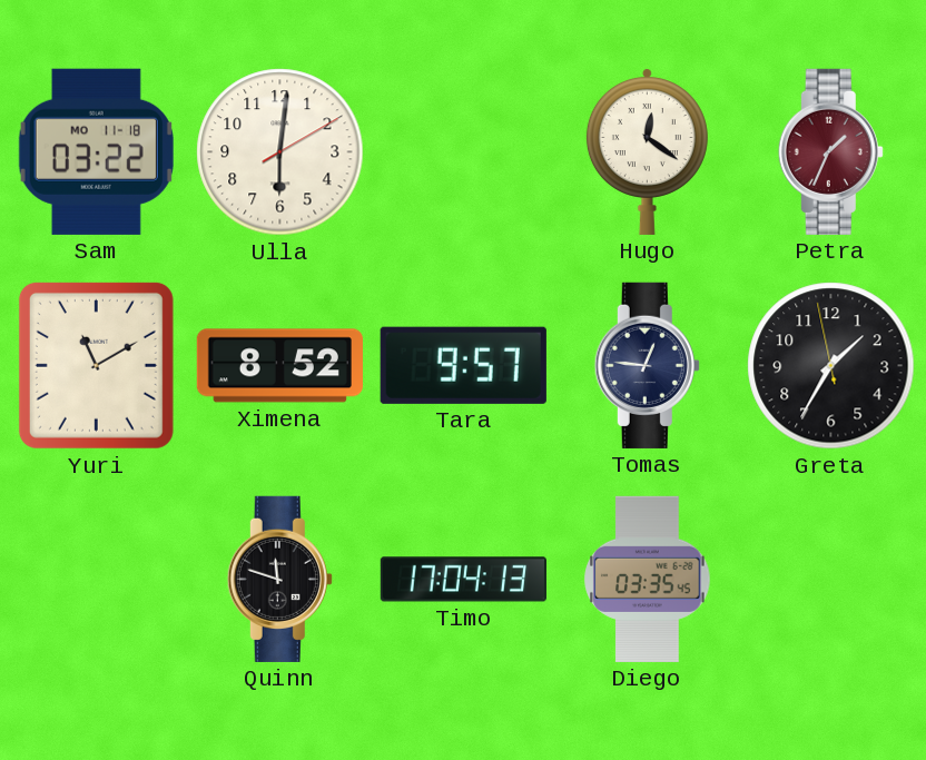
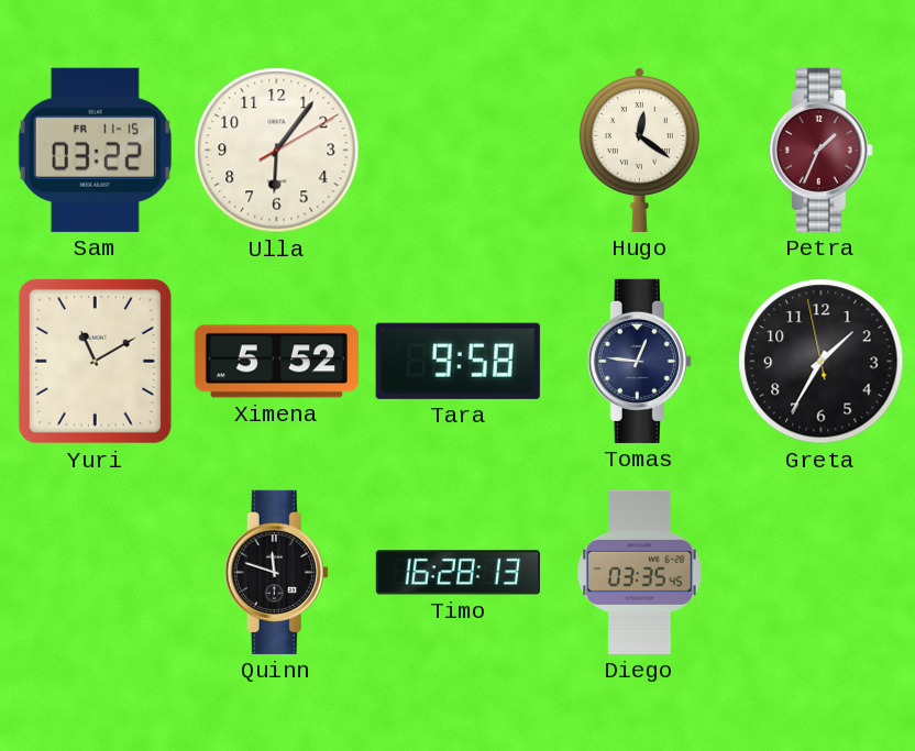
Sam date: MO 11-18 -> FR 11-15 (95, 150)
Ulla: 6:01 -> 6:06 (277, 151)
Ximena: 8:52 -> 5:52 (276, 362)
Tara: 9:57 -> 9:58 (457, 361)
Timo: 17:04 -> 16:28 (457, 573)
